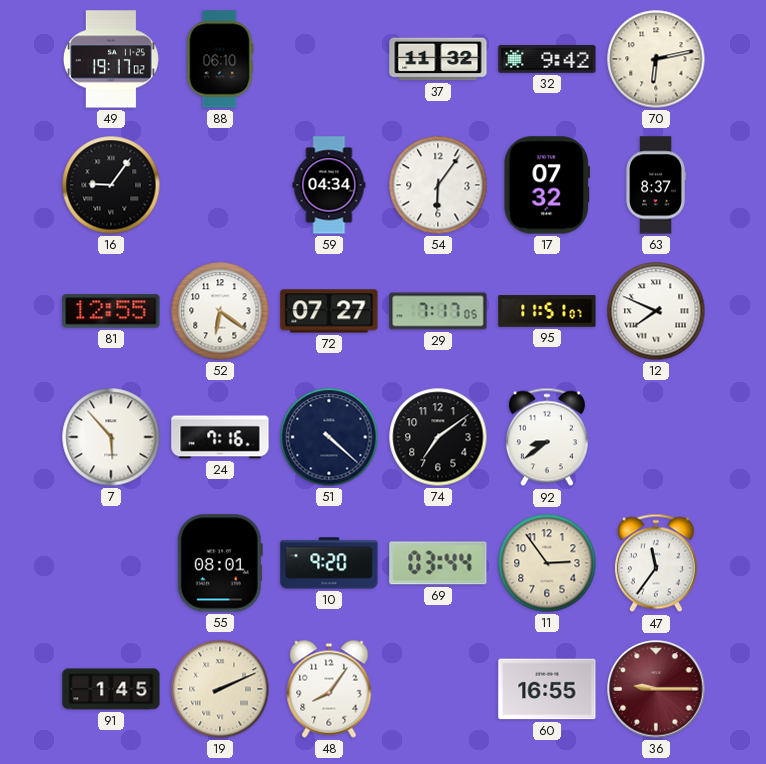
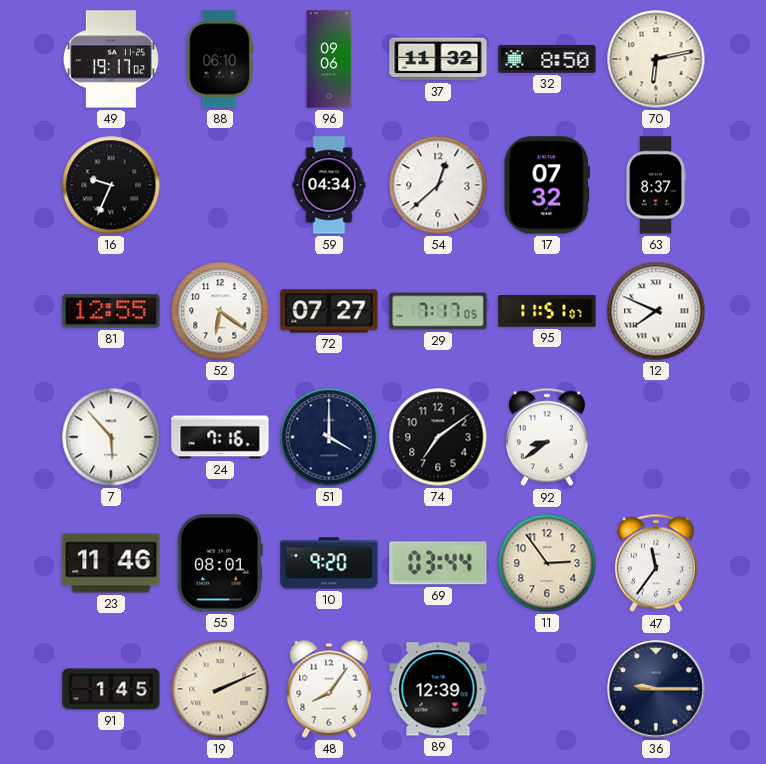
96: none -> 09:06 (329, 59)
32: 9:42 -> 8:50 (547, 59)
16: 9:06 -> 9:34 (111, 185)
54: 6:06 -> 12:38 (438, 185)
51: 4:22 -> 4:00 (329, 437)
23: none -> 11:46 (111, 563)
89: none -> 12:39 (438, 689)
60: 16:55 -> none (547, 689)
36 dial: burgundy -> navy (656, 689)
